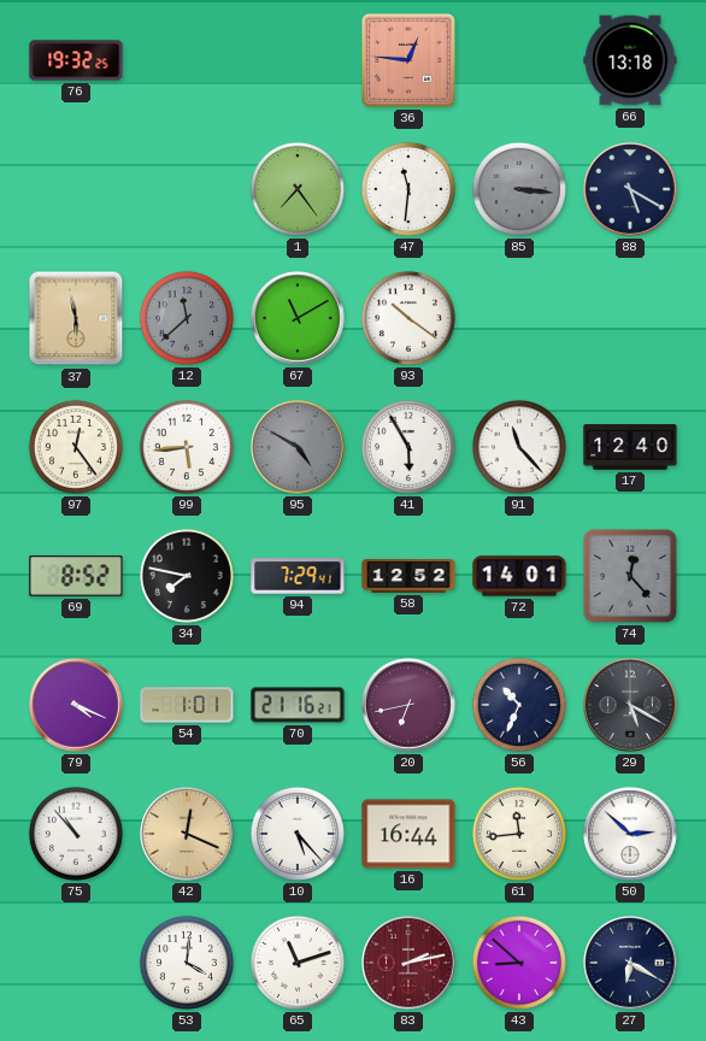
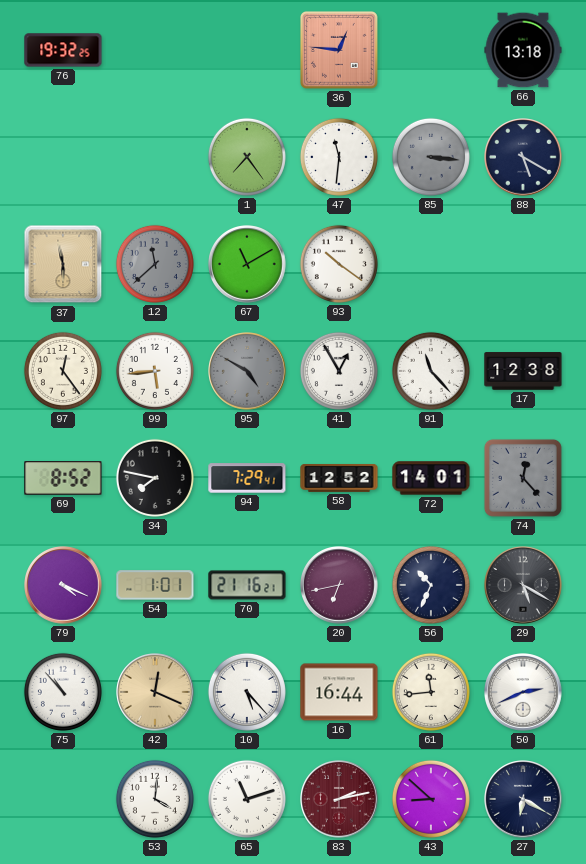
41: 5:55 -> 12:55 (339, 371)
17: 12:40 -> 12:38 (523, 371)
50: 2:52 -> 2:41 (523, 692)
